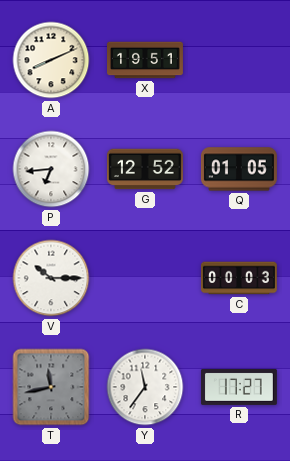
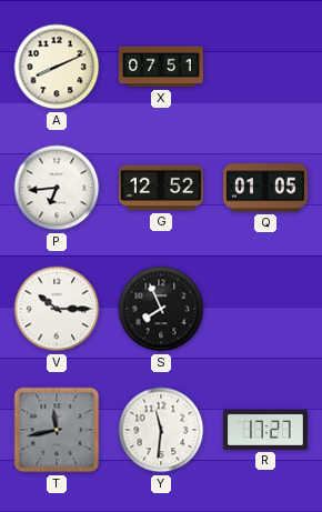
X: 19:51 -> 07:51 (162, 67)
S: none -> 7:56 (161, 309)
C: 00:03 -> none (239, 278)
Y: 11:36 -> 11:31 (161, 430)
